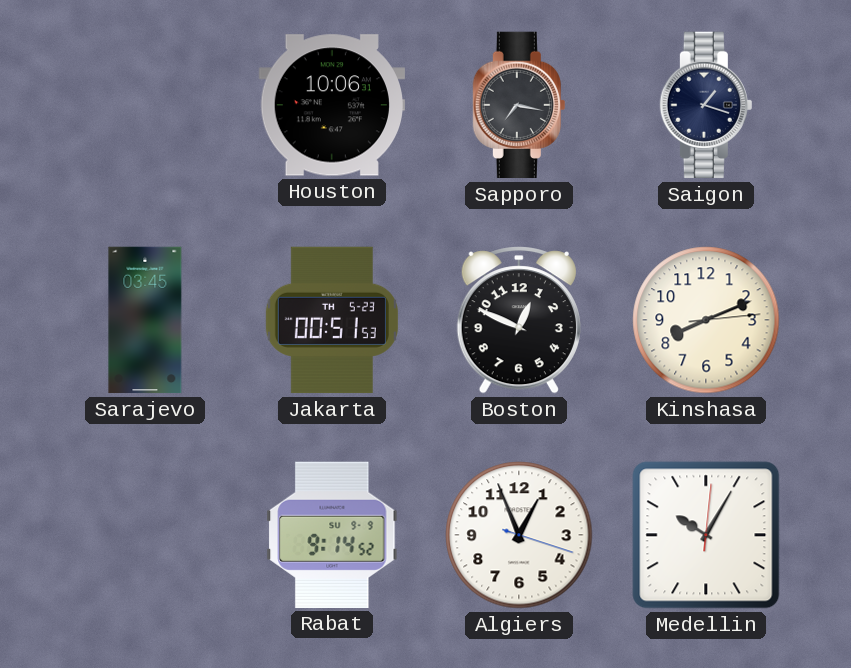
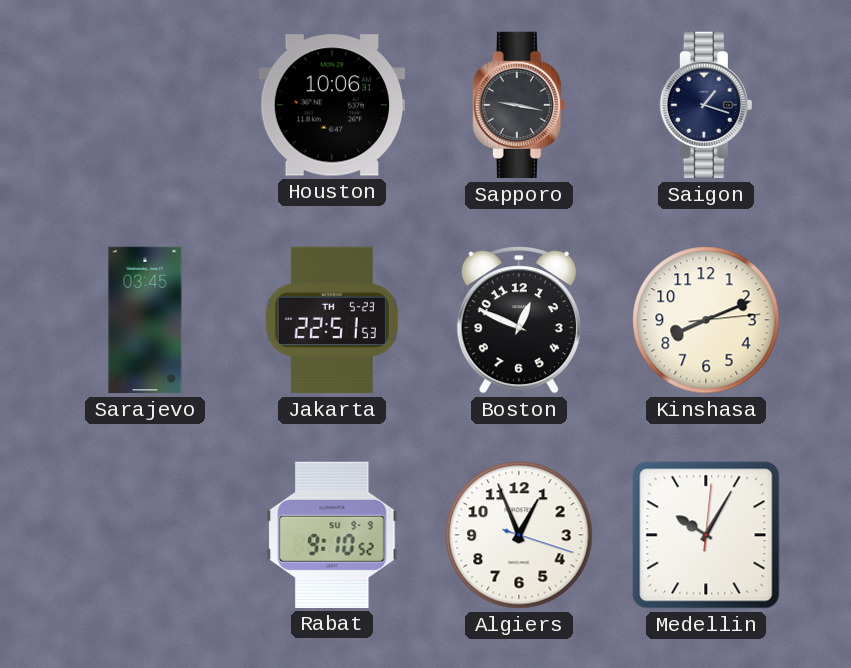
Sapporo: 7:17 -> 9:17 (519, 105)
Jakarta: 00:51 -> 22:51 (332, 320)
Rabat: 9:14 -> 9:10 (332, 535)
